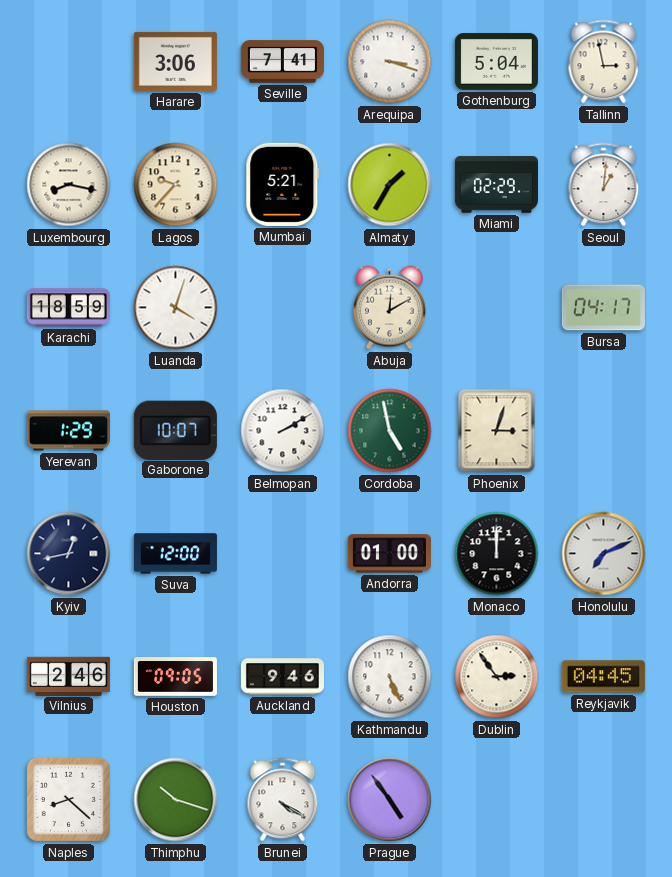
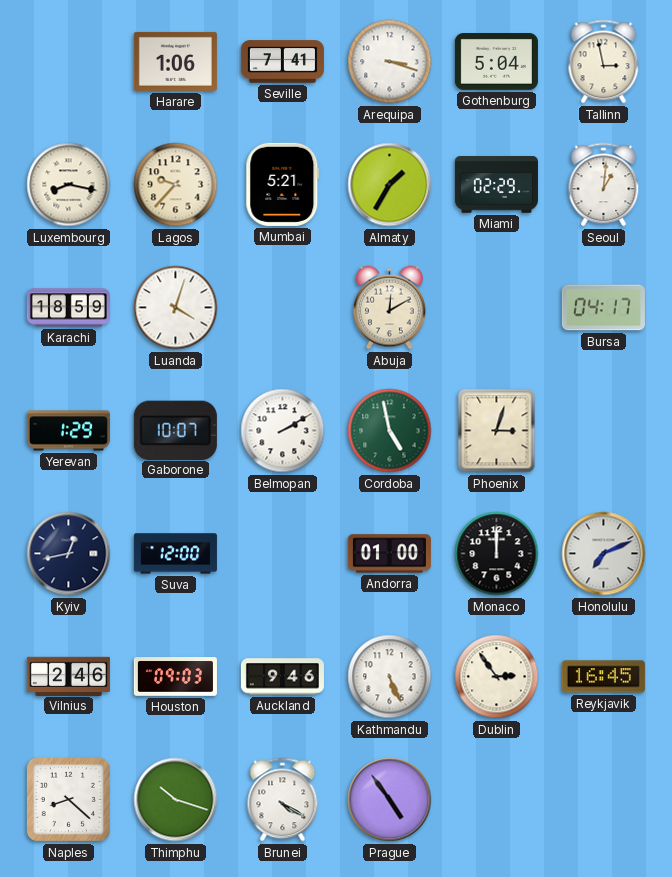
Harare: 3:06 -> 1:06 (175, 61)
Houston: 09:05 -> 09:03 (175, 677)
Reykjavik: 04:45 -> 16:45 (603, 677)
